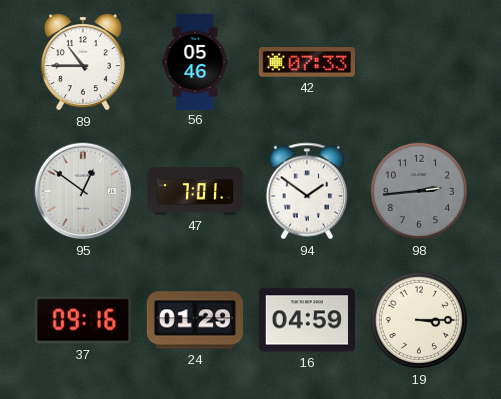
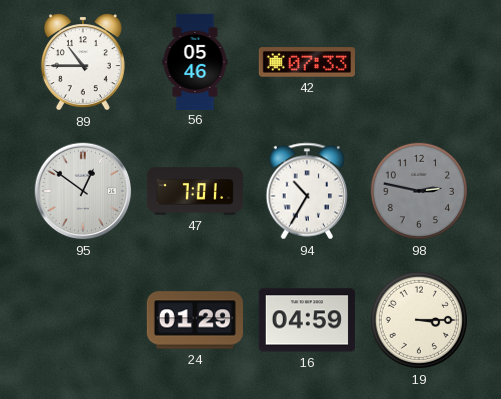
94: 1:51 -> 10:35 (307, 191)
98: 2:44 -> 2:47 (419, 191)
37: 09:16 -> none (83, 320)
